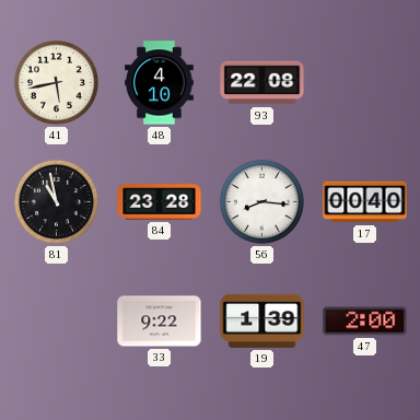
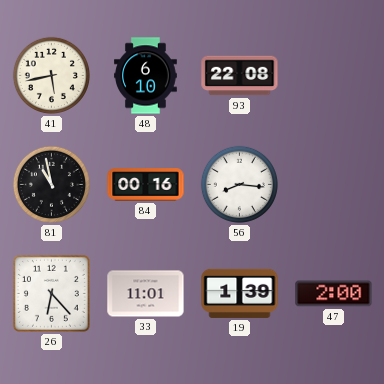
48: 4:10 -> 6:10 (146, 76)
84: 23:28 -> 00:16 (146, 185)
17: 00:40 -> none (365, 202)
26: none -> 6:23 (51, 293)
33: 9:22 -> 11:01 (146, 294)
